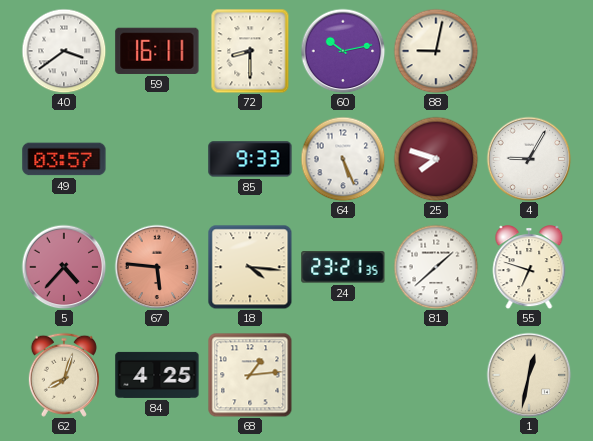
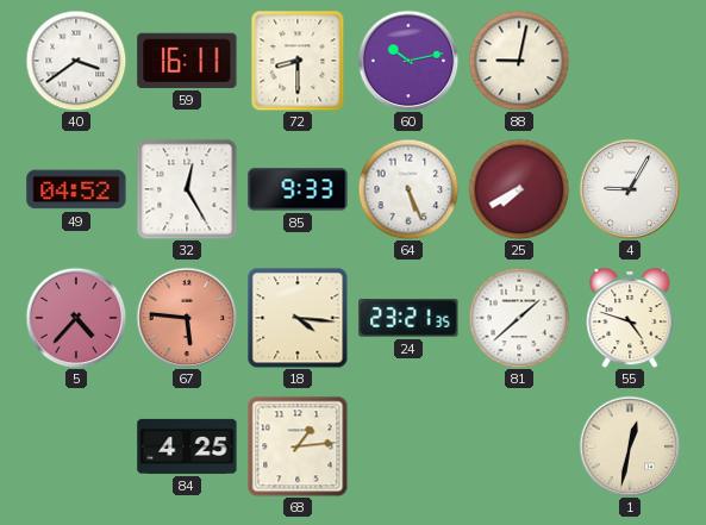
49: 03:57 -> 04:52 (76, 189)
32: none -> 12:25 (187, 189)
25: 7:48 -> 7:40 (519, 189)
55: 6:48 -> 4:48 (630, 318)
62: 8:03 -> none (64, 375)
